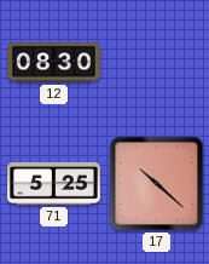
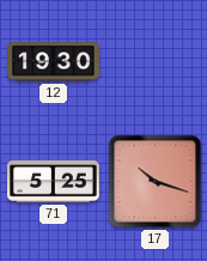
12: 08:30 -> 19:30 (54, 62)
17: 10:22 -> 10:18 (156, 182)
